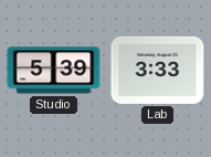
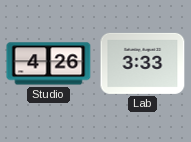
Studio: 5:39 -> 4:26 (49, 64)
